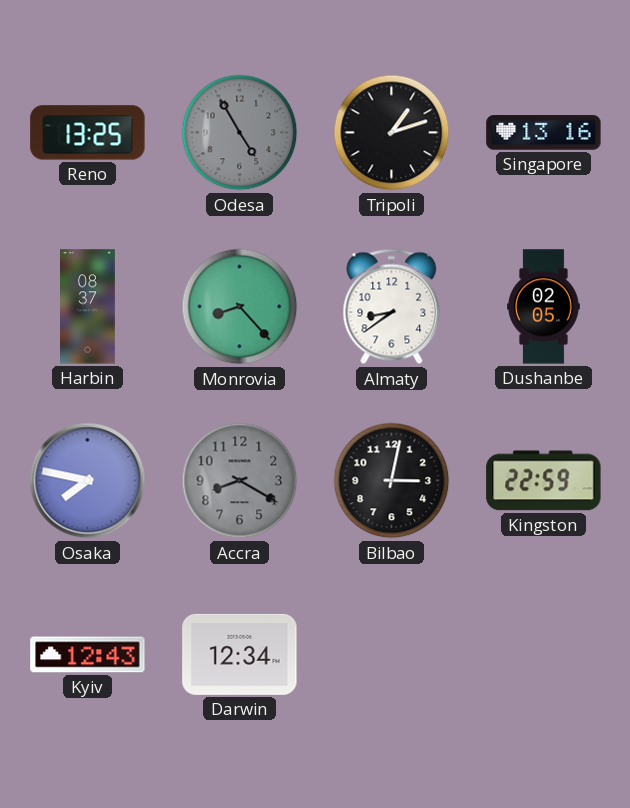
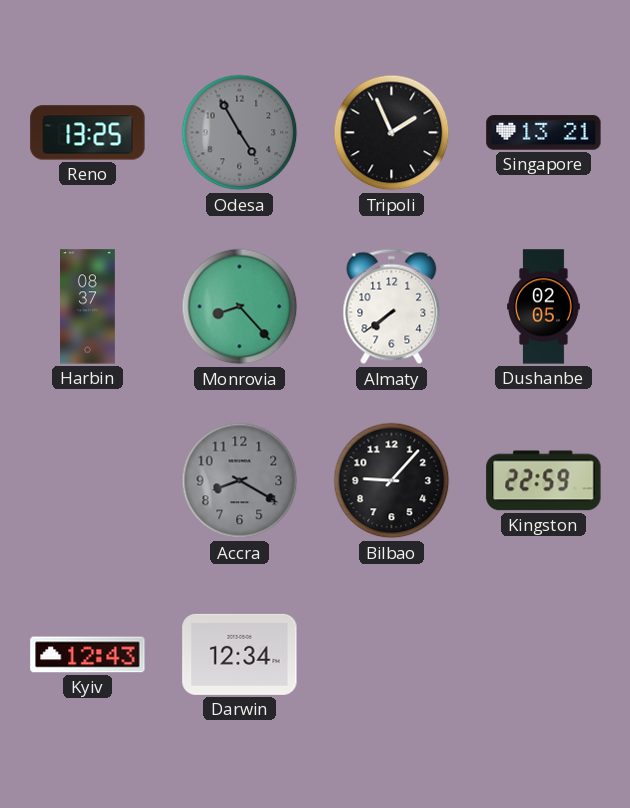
Tripoli: 1:12 -> 1:56 (392, 133)
Singapore: 13:16 -> 13:21 (544, 133)
Almaty: 8:39 -> 7:39 (392, 307)
Osaka: 7:47 -> none (88, 481)
Bilbao: 3:02 -> 9:07 (392, 481)
